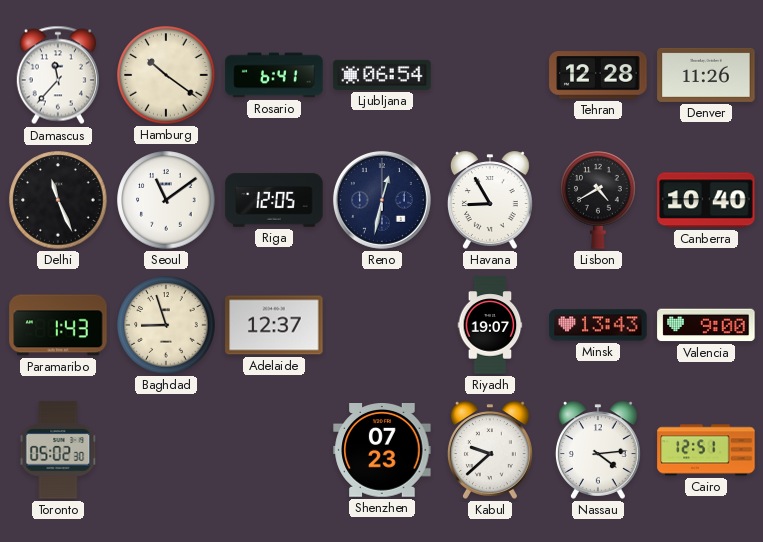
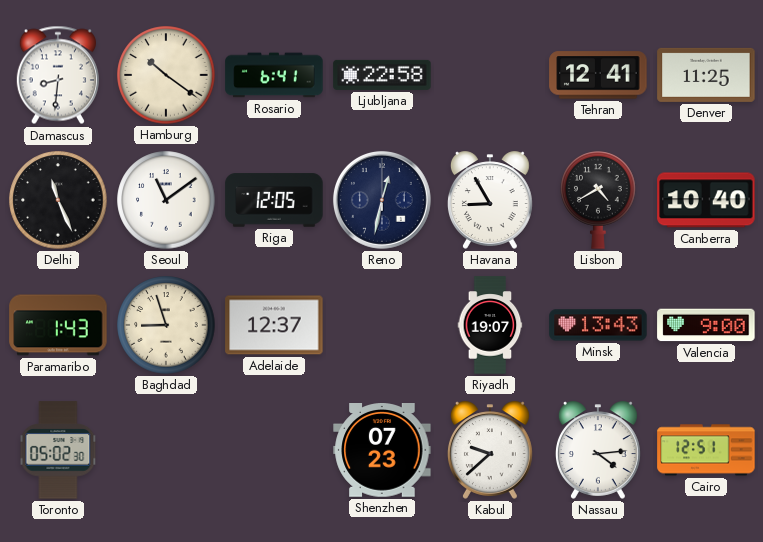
Damascus: 11:37 -> 8:31 (58, 75)
Ljubljana: 06:54 -> 22:58 (382, 75)
Tehran: 12:28 -> 12:41 (598, 75)
Denver: 11:26 -> 11:25 (706, 75)
